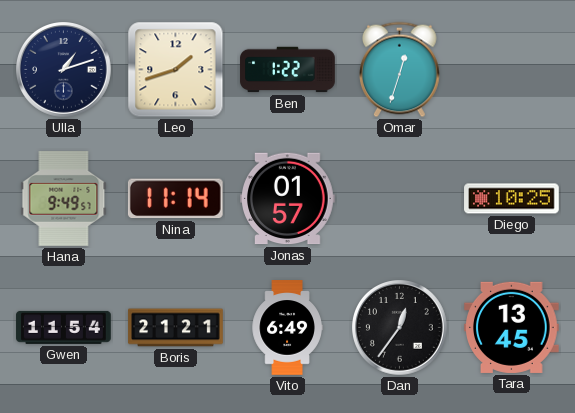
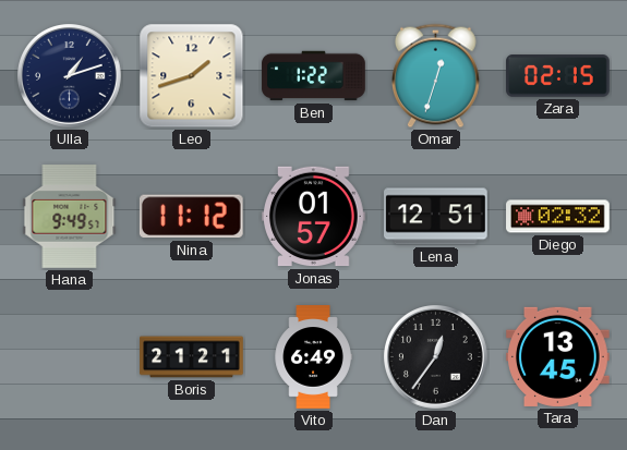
Zara: none -> 02:15 (558, 76)
Nina: 11:14 -> 11:12 (191, 217)
Lena: none -> 12:51 (436, 217)
Diego: 10:25 -> 02:32 (558, 217)
Gwen: 11:54 -> none (64, 327)
